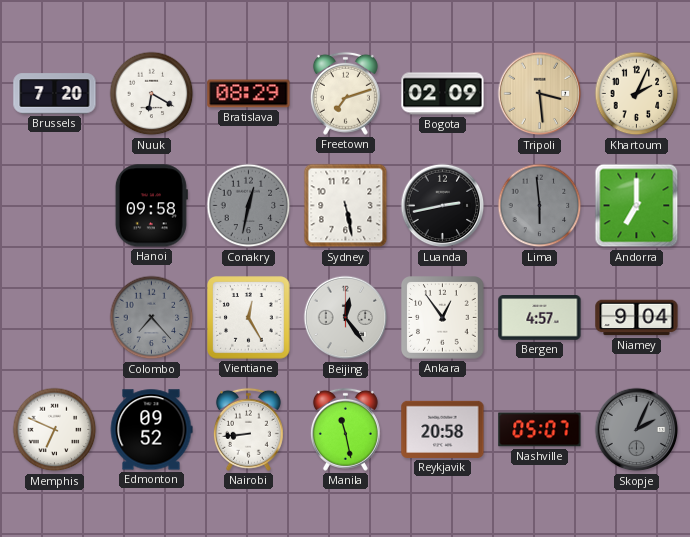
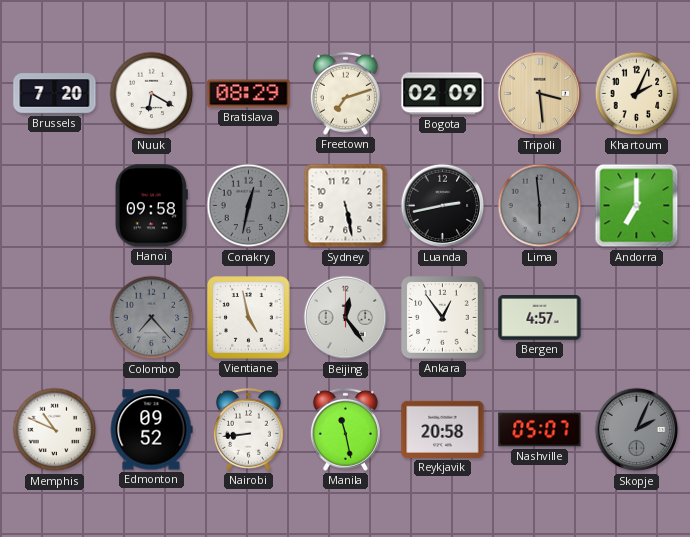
Vientiane: 12:25 -> 4:58 (249, 318)
Niamey: 9:04 -> none (637, 318)
Memphis: 6:49 -> 10:49 (55, 430)
